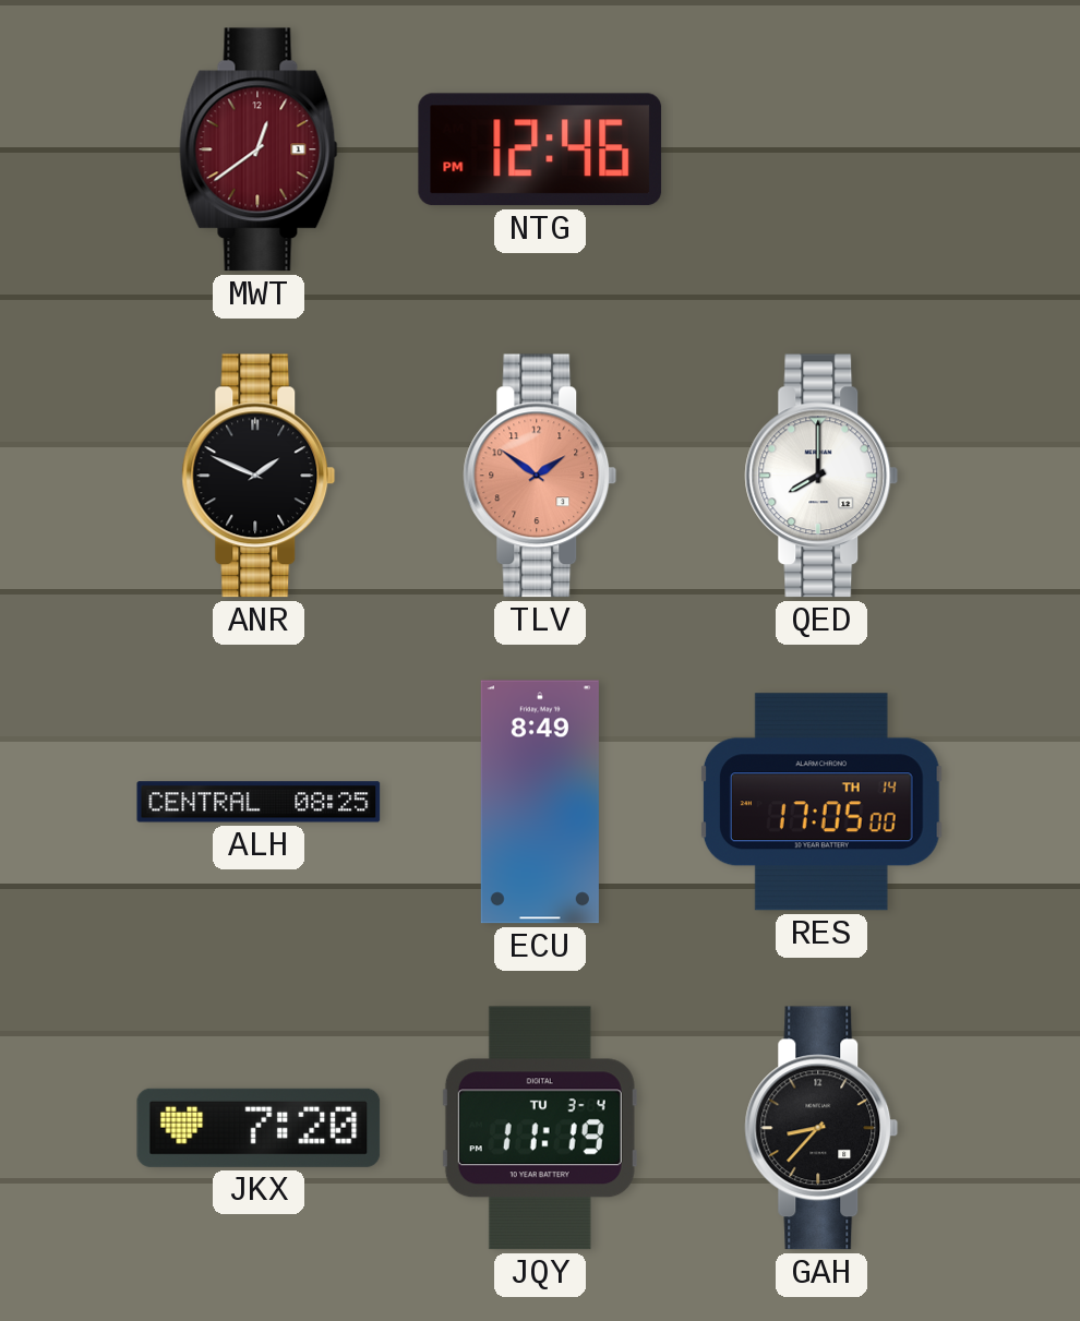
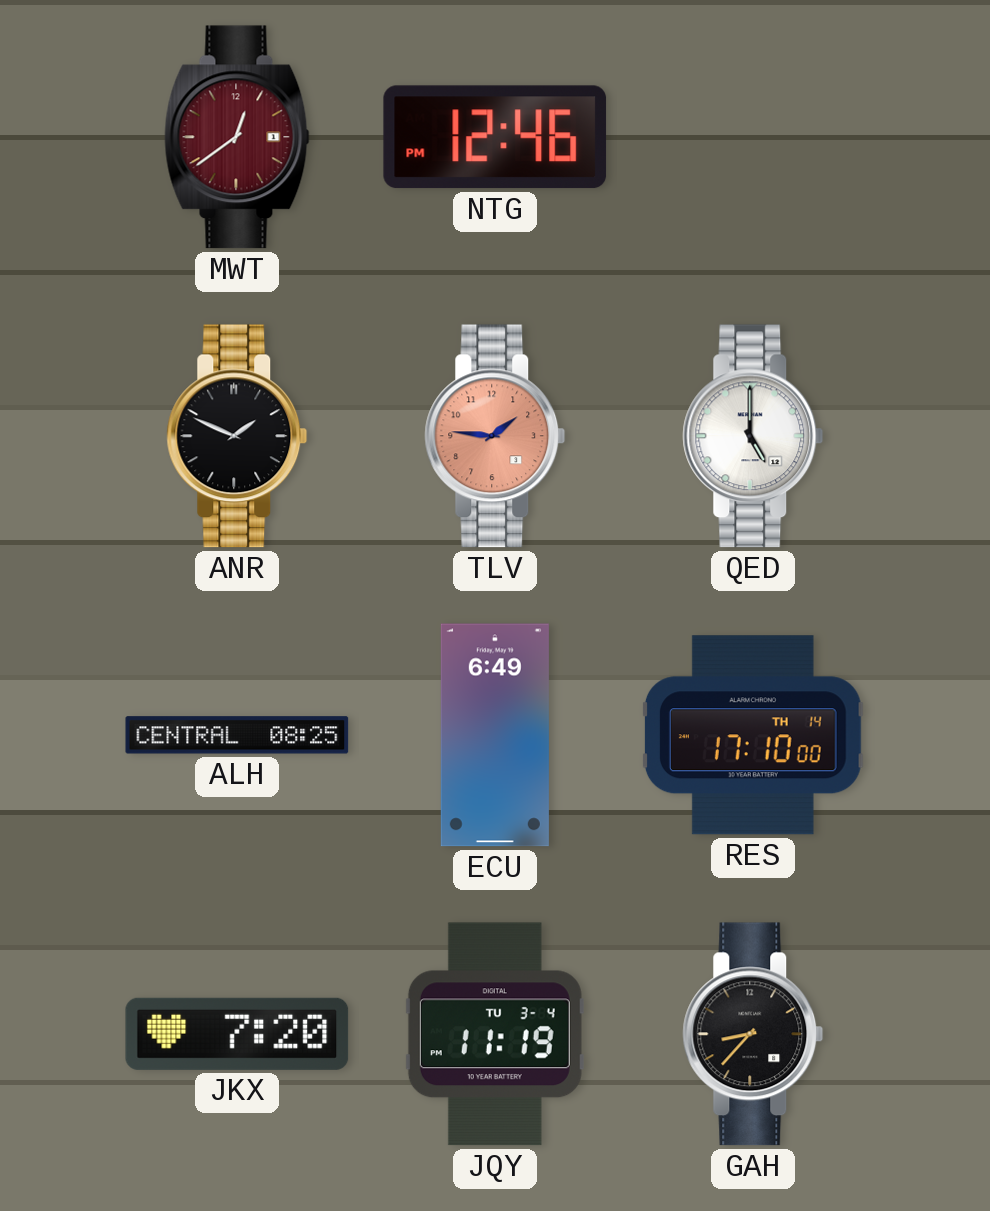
TLV: 1:51 -> 1:46 (495, 436)
QED: 8:00 -> 5:00 (753, 436)
ECU: 8:49 -> 6:49 (495, 735)
RES: 17:05 -> 17:10 (753, 735)
